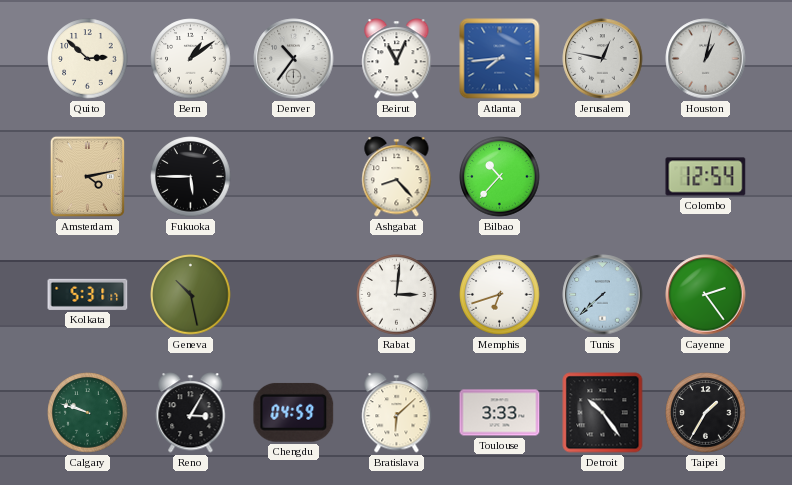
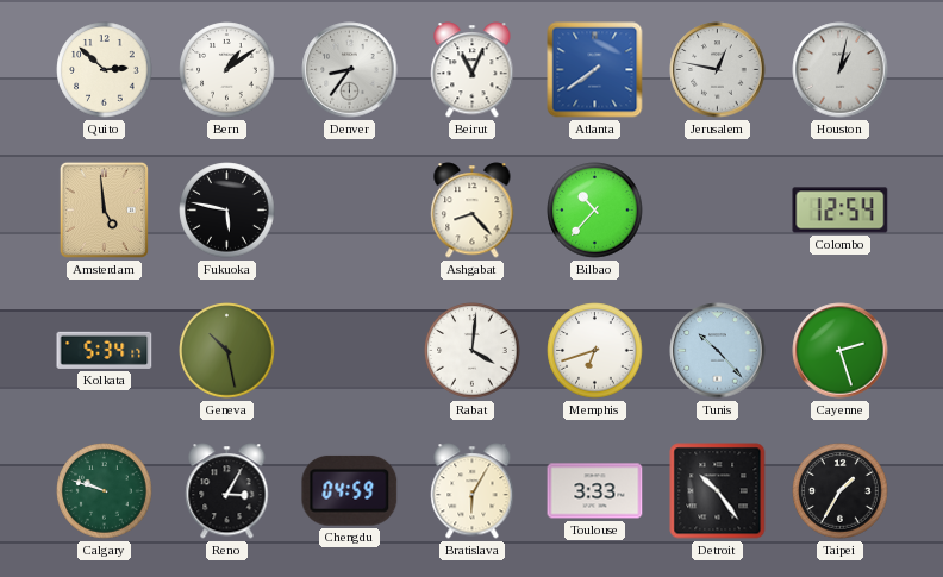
Denver: 10:36 -> 8:36 (350, 70)
Atlanta: 7:44 -> 7:39 (595, 70)
Amsterdam: 4:13 -> 4:59 (104, 209)
Fukuoka: 5:45 -> 5:47 (227, 211)
Kolkata: 5:31 -> 5:34 (105, 350)
Rabat: 3:01 -> 4:01 (473, 351)
Tunis: 7:38 -> 10:23 (718, 351)
Cayenne: 2:24 -> 2:27 (841, 351)
Bratislava: 6:08 -> 6:05 (473, 491)
